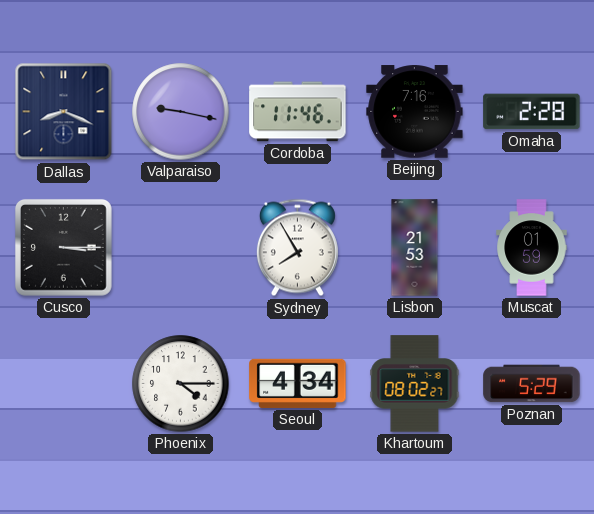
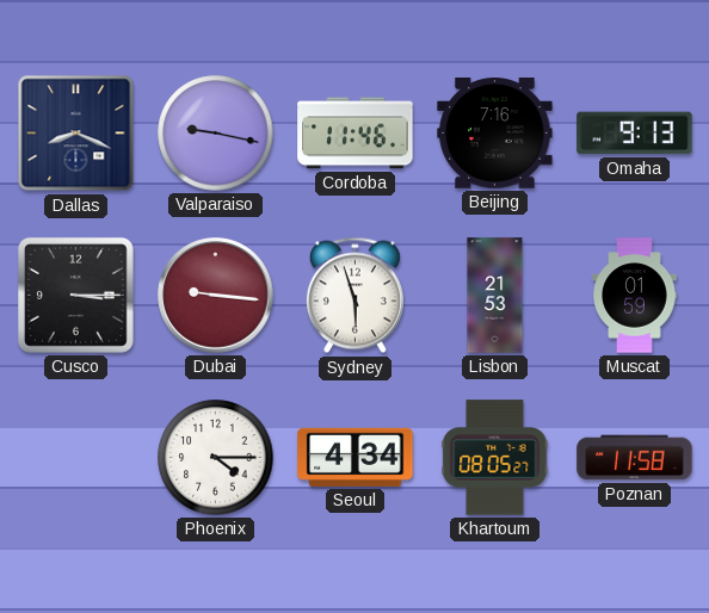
Omaha: 2:28 -> 9:13 (635, 134)
Dubai: none -> 9:16 (216, 296)
Sydney: 7:55 -> 5:57 (354, 296)
Khartoum: 08:02 -> 08:05 (495, 458)
Poznan: 5:29 -> 11:58 (635, 458)
